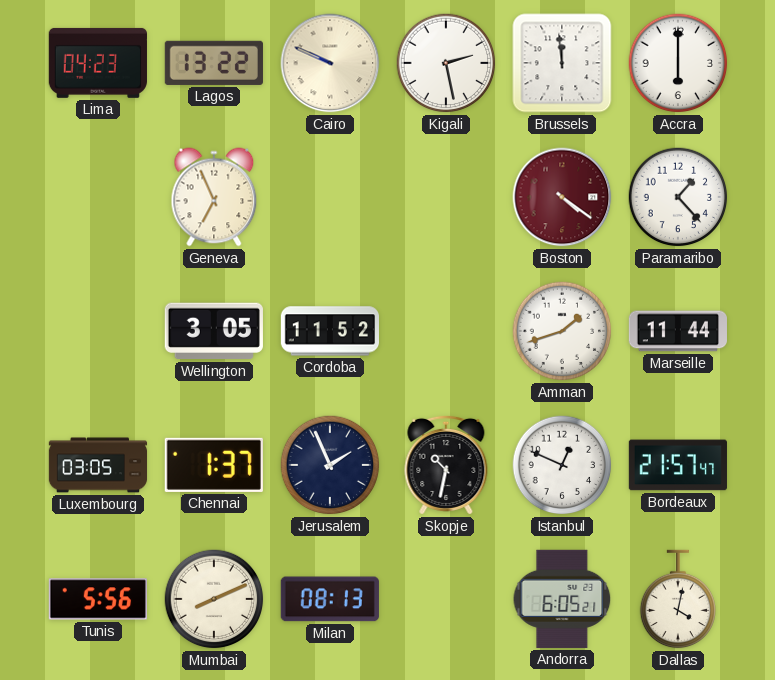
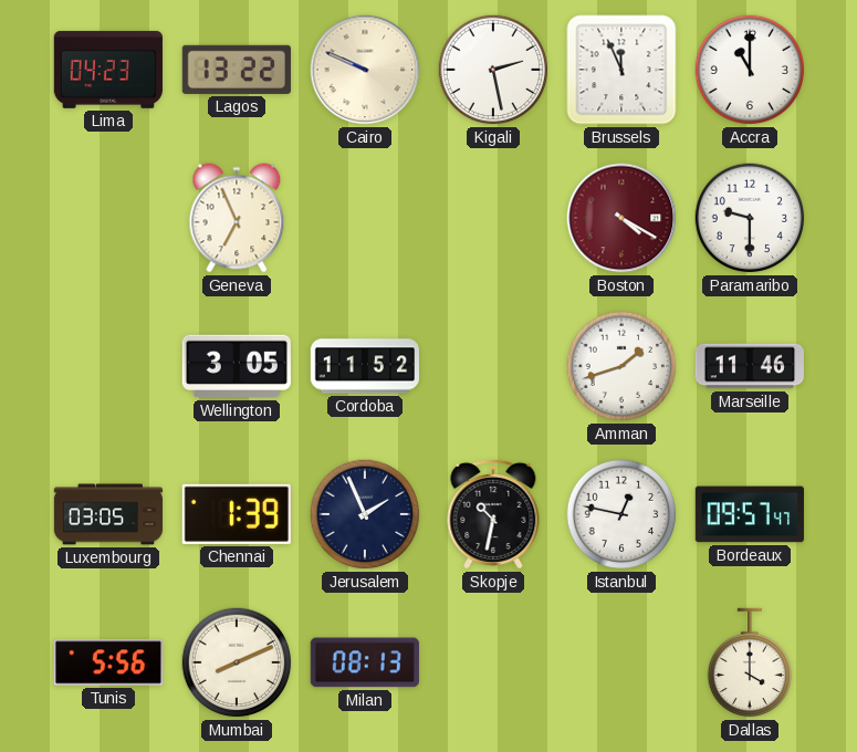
Brussels: 11:59 -> 11:56 (621, 70)
Accra: 6:00 -> 11:00 (750, 70)
Boston: 4:21 -> 4:20 (621, 218)
Paramaribo: 1:23 -> 9:30 (750, 218)
Marseille: 11:44 -> 11:46 (749, 366)
Chennai: 1:37 -> 1:39 (237, 514)
Istanbul: 12:49 -> 12:47 (621, 514)
Bordeaux: 21:57 -> 09:57 (749, 514)
Andorra: 6:05 -> none (562, 599)
Dallas: 4:02 -> 4:00 (749, 662)
